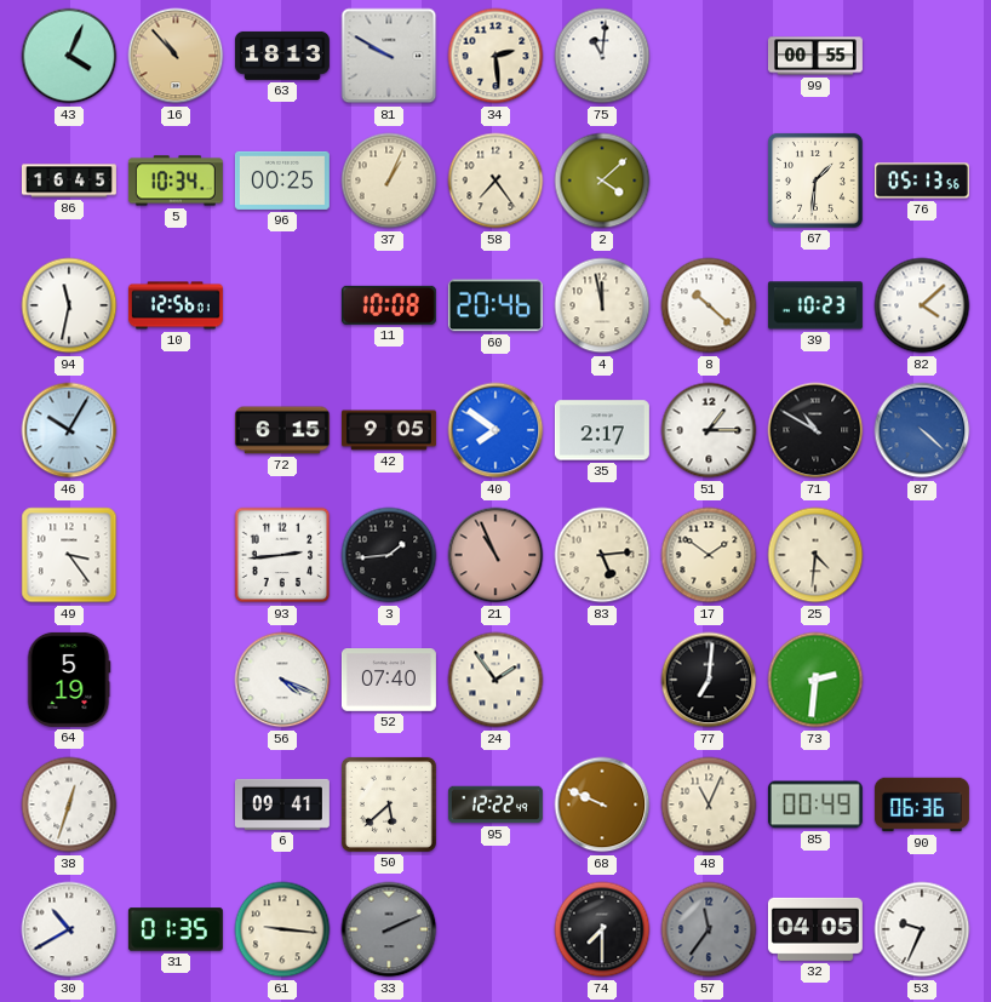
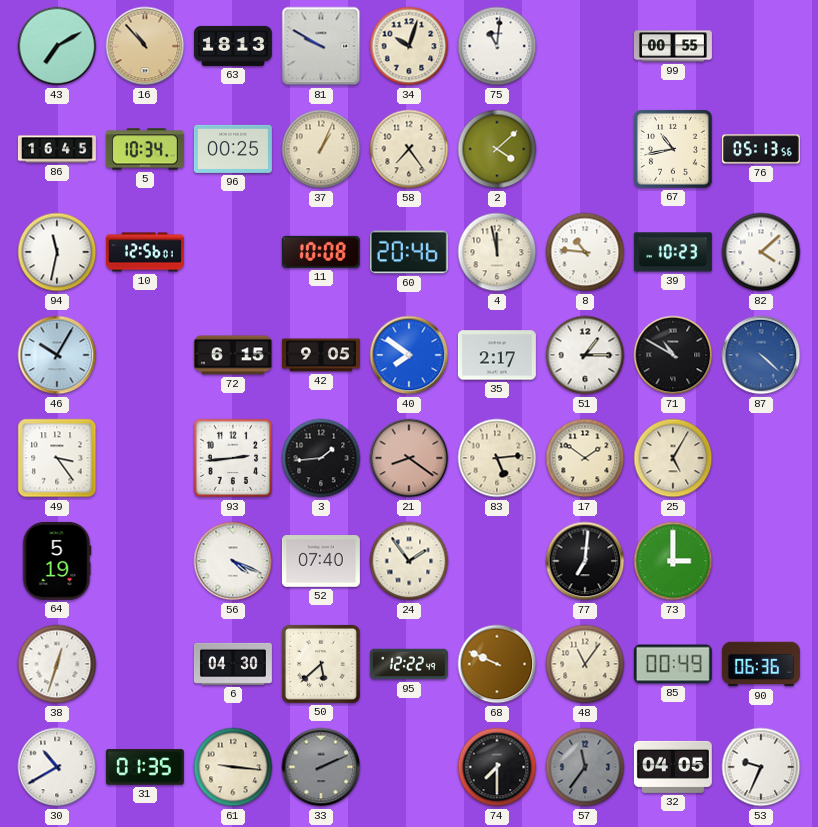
43: 4:04 -> 7:10 (57, 46)
34: 2:29 -> 10:03 (409, 46)
67: 1:31 -> 10:43 (673, 149)
8: 10:22 -> 10:46 (585, 252)
21: 10:56 -> 8:21 (409, 458)
25: 4:31 -> 5:05 (673, 458)
73: 2:31 -> 3:00 (673, 561)
6: 09:41 -> 04:30 (233, 664)
48: 11:04 -> 11:06 (585, 664)
